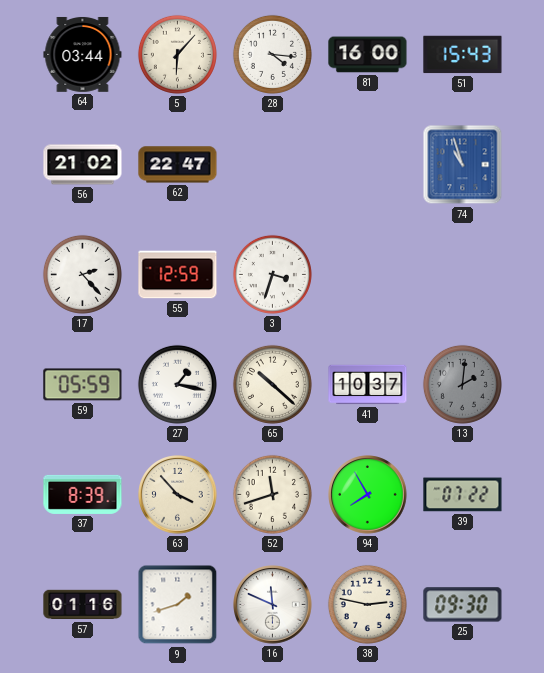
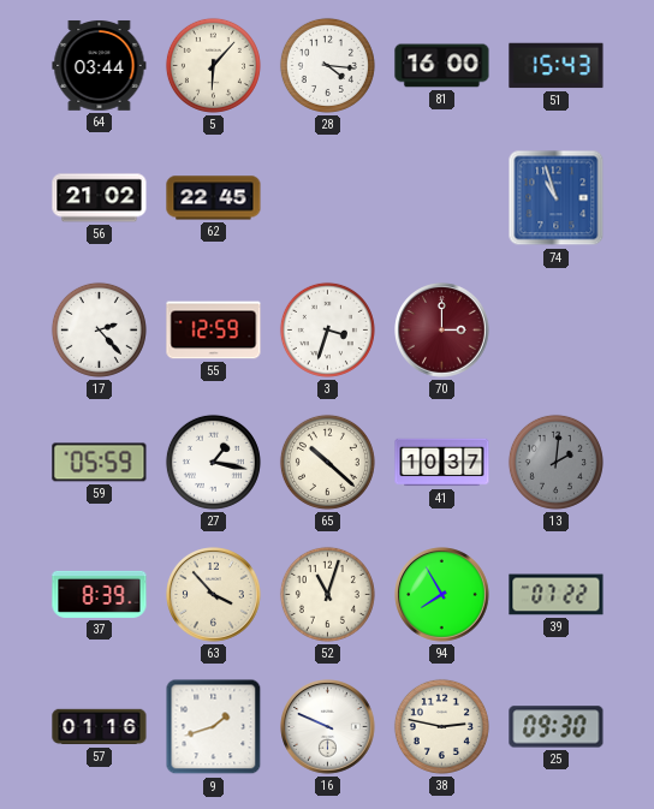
62: 22:47 -> 22:45 (214, 198)
70: none -> 3:00 (442, 331)
52: 11:42 -> 11:03 (327, 594)
16: 11:49 -> 9:49 (328, 727)
